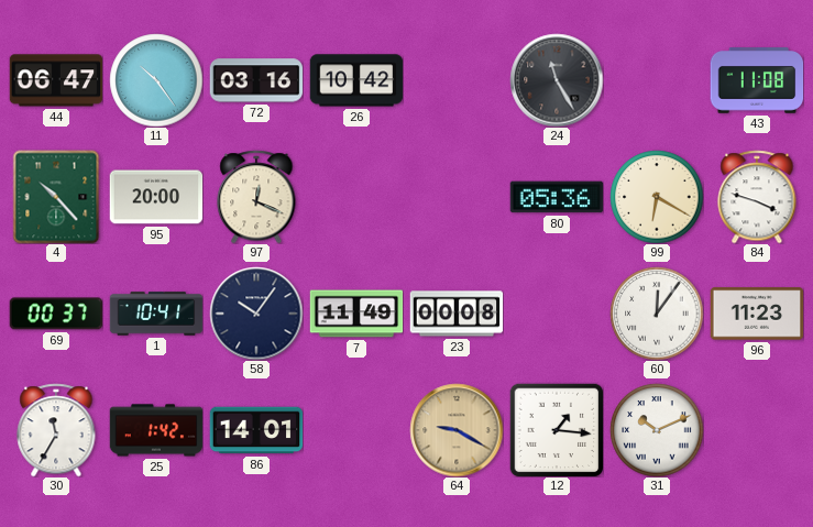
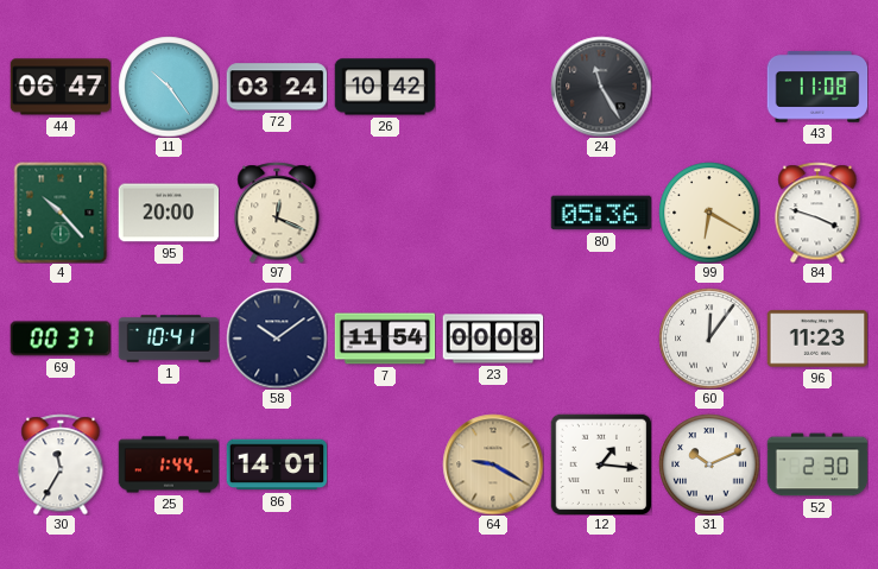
72: 03:16 -> 03:24 (277, 87)
58: 10:06 -> 10:09 (277, 339)
7: 11:49 -> 11:54 (385, 339)
25: 1:42 -> 1:44 (169, 464)
52: none -> 2:30 (817, 464)
